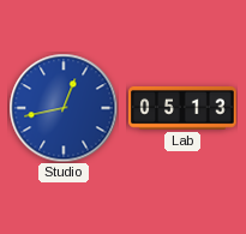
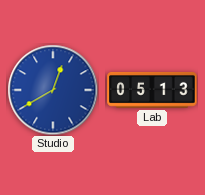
Studio: 12:43 -> 12:40 (53, 90)
